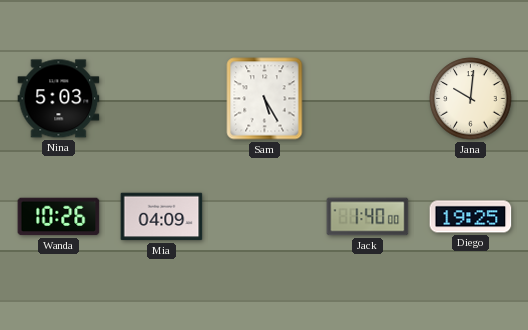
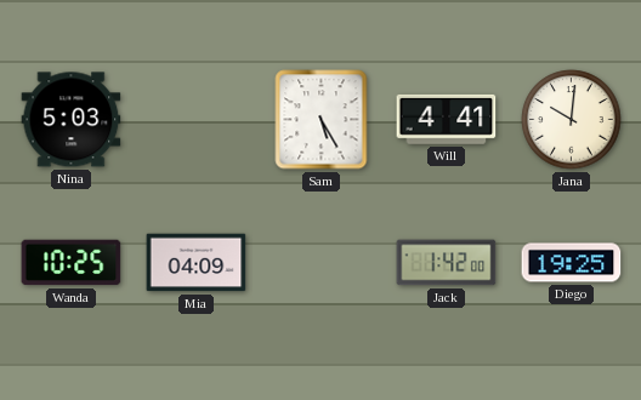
Will: none -> 4:41 (447, 119)
Wanda: 10:26 -> 10:25 (72, 263)
Jack: 1:40 -> 1:42 (447, 263)
